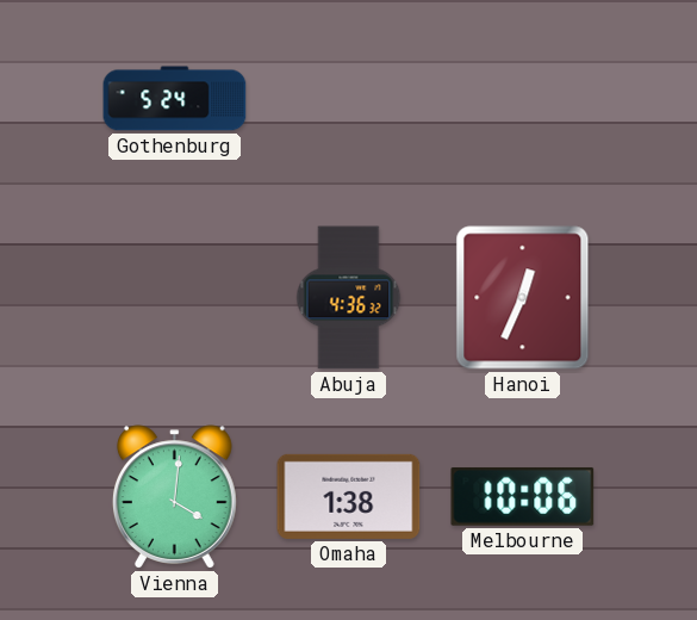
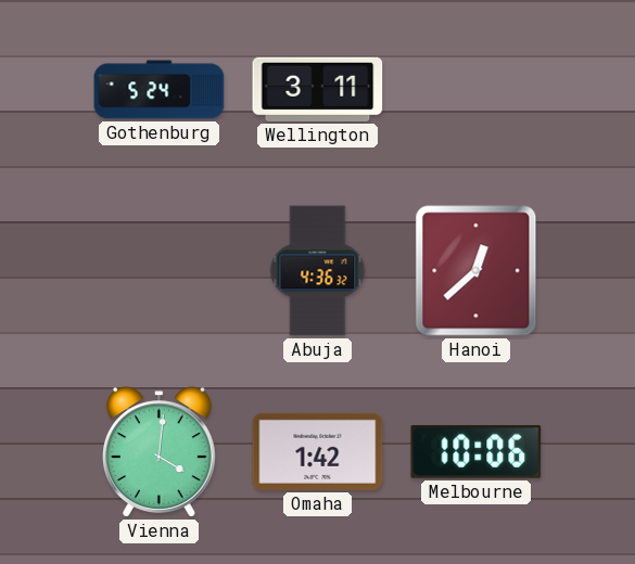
Wellington: none -> 3:11 (318, 89)
Hanoi: 12:34 -> 12:38 (477, 271)
Omaha: 1:38 -> 1:42 (318, 451)
